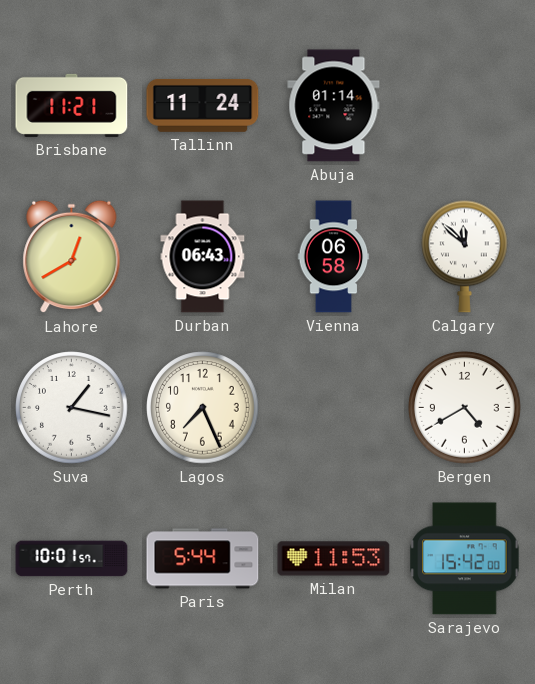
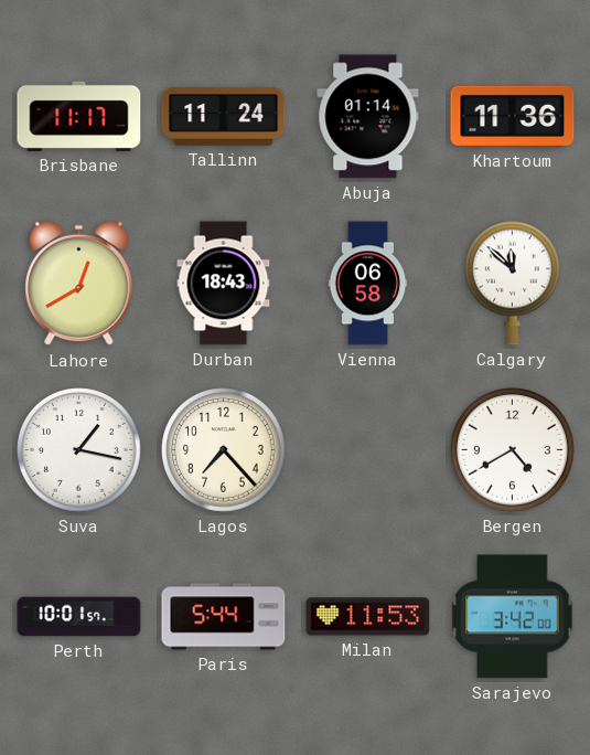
Brisbane: 11:21 -> 11:17 (79, 116)
Khartoum: none -> 11:36 (513, 116)
Durban: 06:43 -> 18:43 (224, 284)
Lagos: 7:26 -> 7:23 (224, 450)
Sarajevo: 15:42 -> 3:42 (513, 617)
